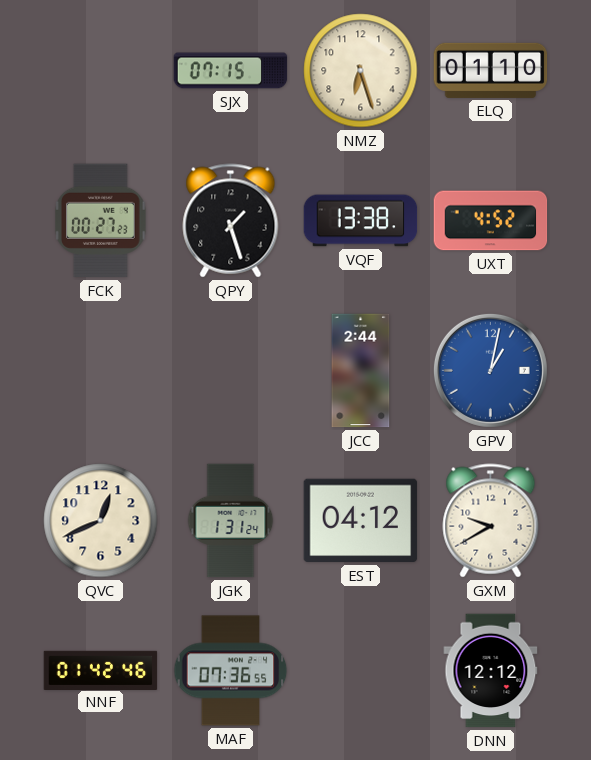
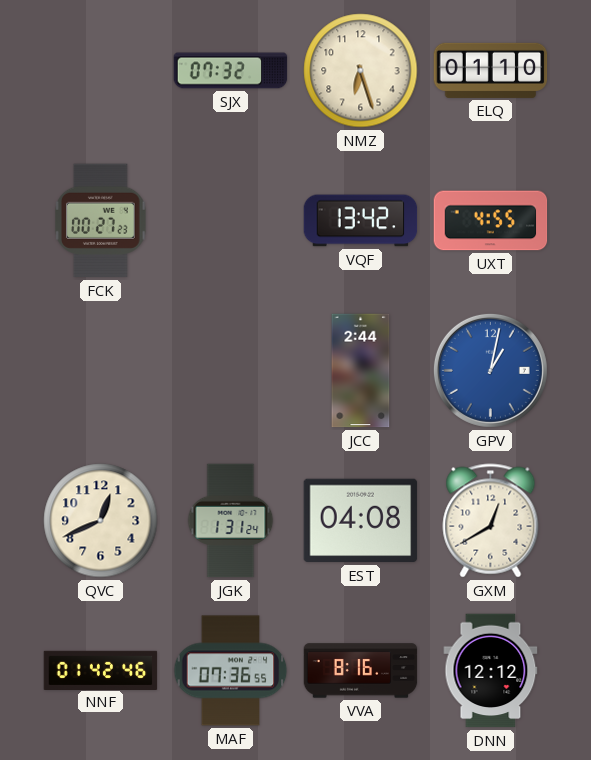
SJX: 07:15 -> 07:32 (231, 71)
QPY: 1:27 -> none (231, 221)
VQF: 13:38 -> 13:42 (361, 221)
UXT: 4:52 -> 4:55 (491, 221)
EST: 04:12 -> 04:08 (361, 521)
GXM: 9:40 -> 12:40 (491, 521)
VVA: none -> 8:16 (361, 671)
